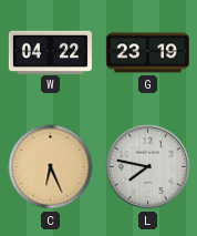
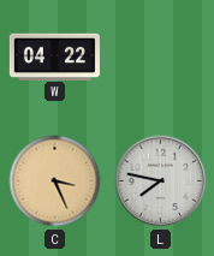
G: 23:19 -> none (147, 53)
C: 6:26 -> 3:26 (55, 181)
